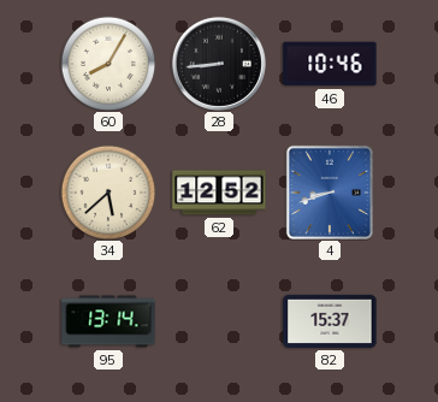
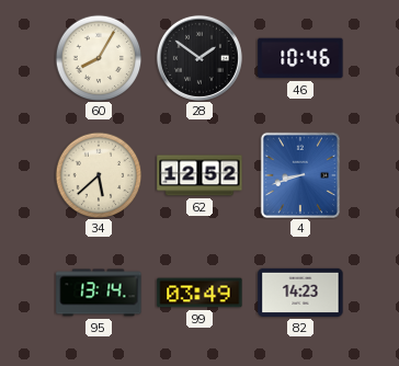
28: 8:44 -> 1:51 (200, 58)
99: none -> 03:49 (200, 293)
82: 15:37 -> 14:23 (300, 293)
